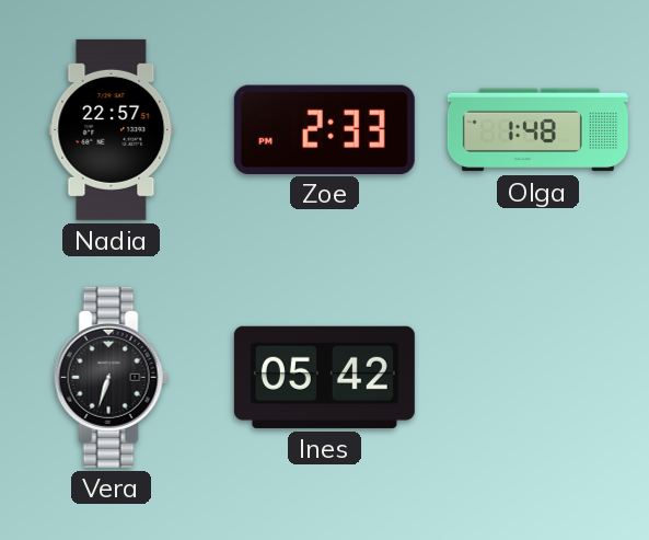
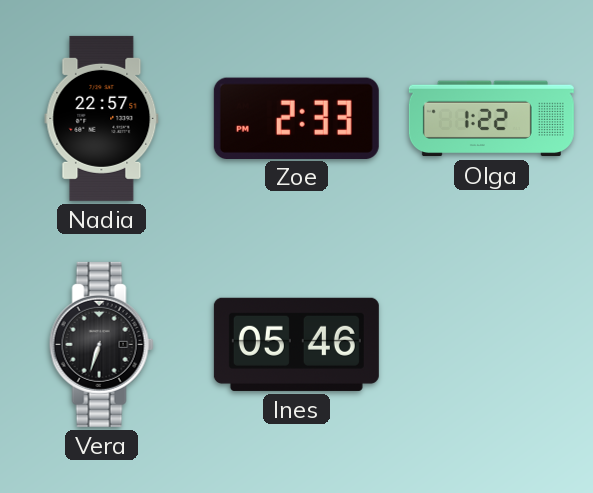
Olga: 1:48 -> 1:22 (491, 119)
Ines: 05:42 -> 05:46 (296, 344)
